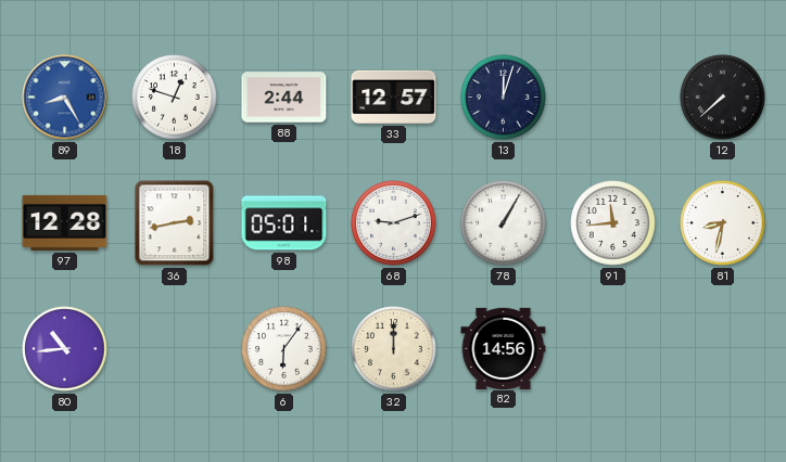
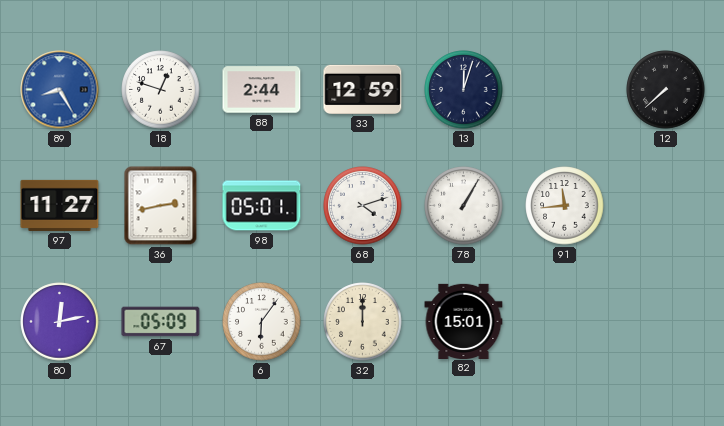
33: 12:57 -> 12:59 (363, 89)
97: 12:28 -> 11:27 (60, 205)
68: 9:12 -> 4:12 (363, 206)
81: 8:32 -> none (723, 223)
80: 10:44 -> 12:13 (60, 322)
67: none -> 05:09 (161, 322)
82: 14:56 -> 15:01 (464, 321)
